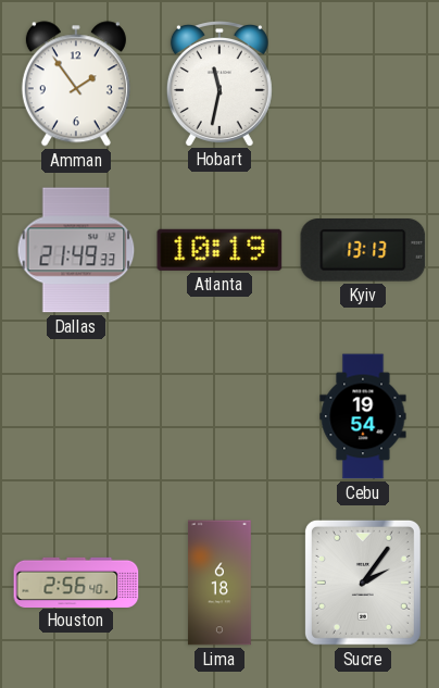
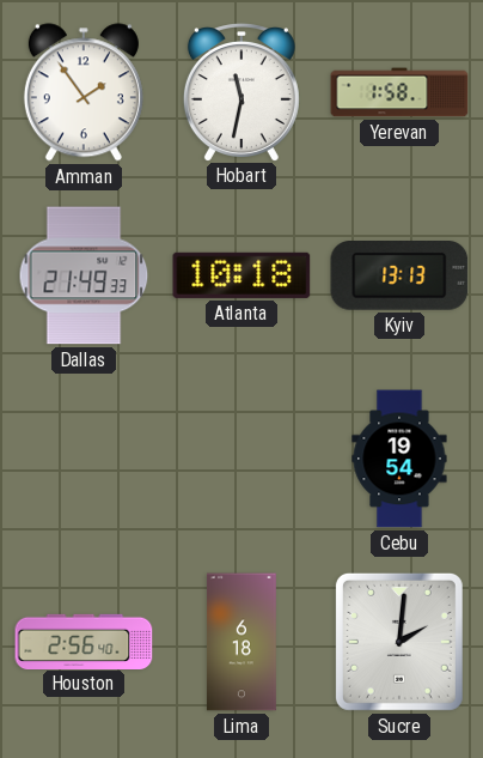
Yerevan: none -> 1:58 (399, 92)
Atlanta: 10:19 -> 10:18 (241, 275)
Sucre: 2:06 -> 2:01 (399, 642)
